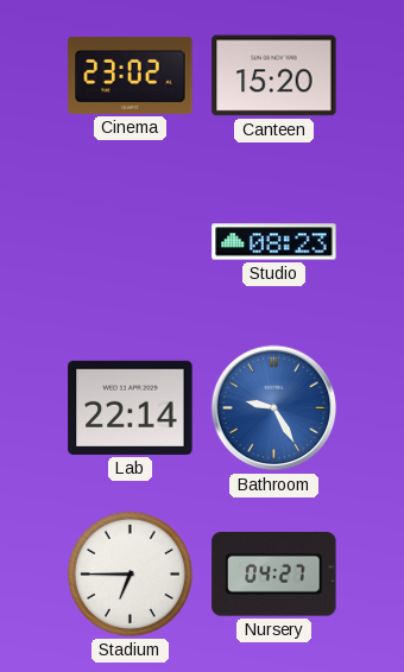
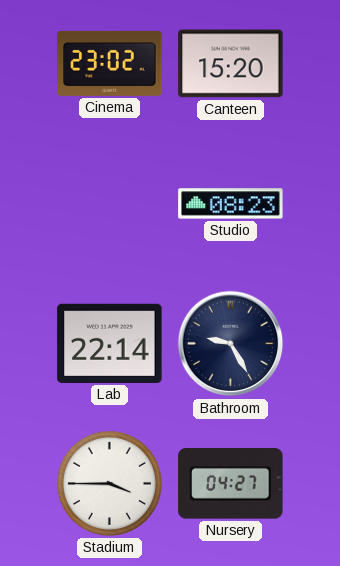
Bathroom dial: blue -> navy (231, 344)
Stadium: 6:45 -> 3:45 (109, 483)
